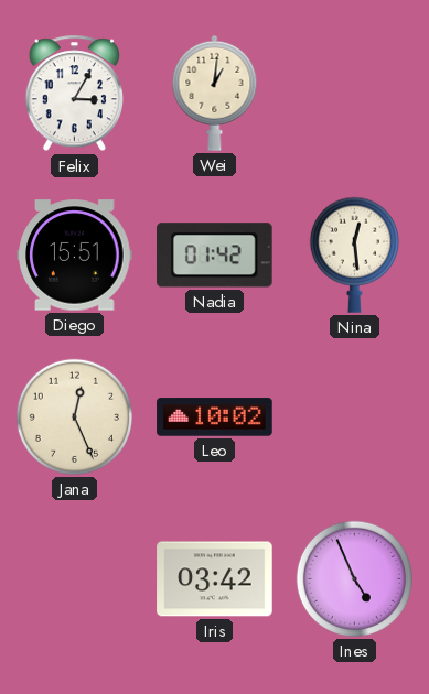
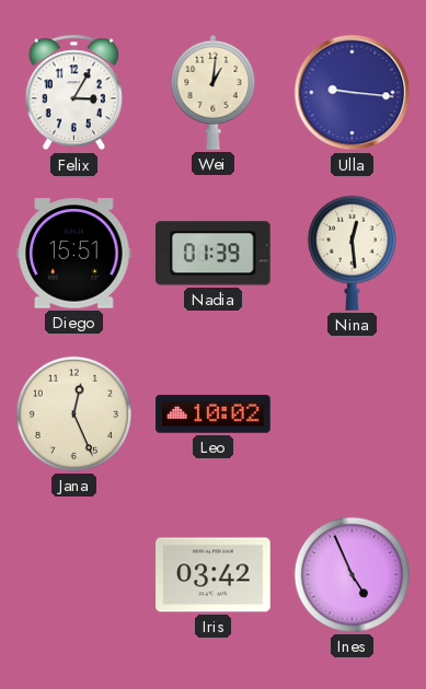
Ulla: none -> 9:16 (353, 93)
Nadia: 01:42 -> 01:39 (214, 254)
